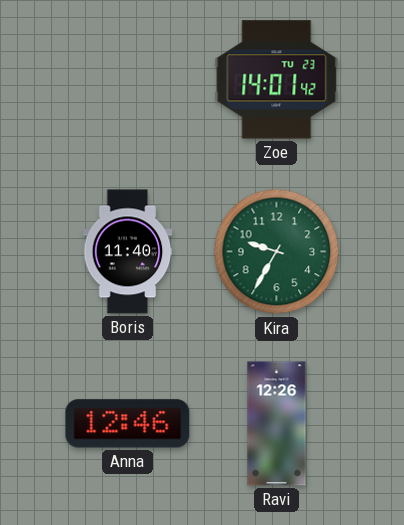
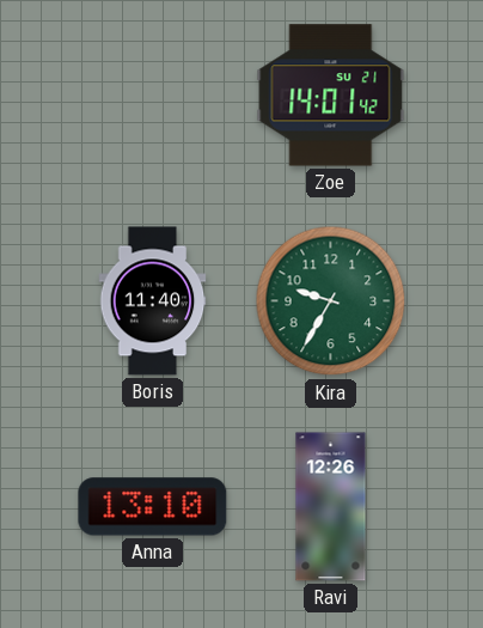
Zoe date: TU 23 -> SU 21 (331, 96)
Anna: 12:46 -> 13:10 (153, 507)
